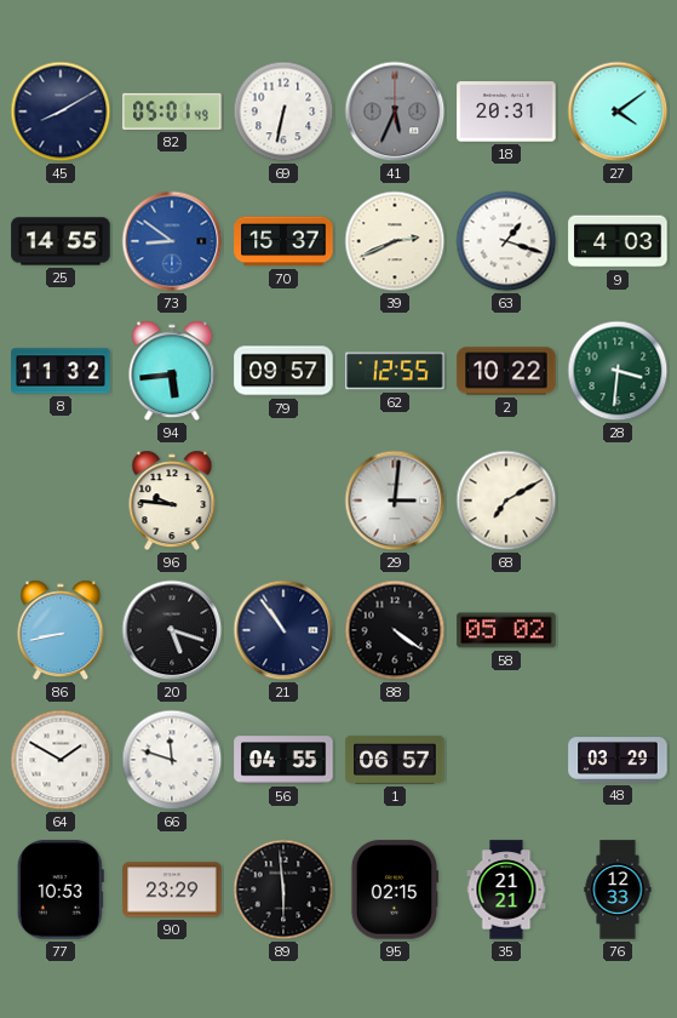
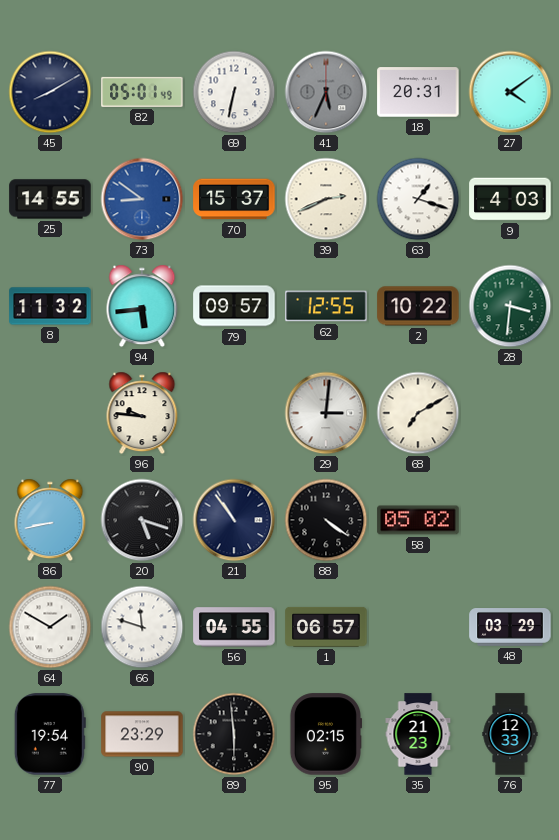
77: 10:53 -> 19:54 (50, 734)
35: 21:21 -> 21:23 (418, 734)
